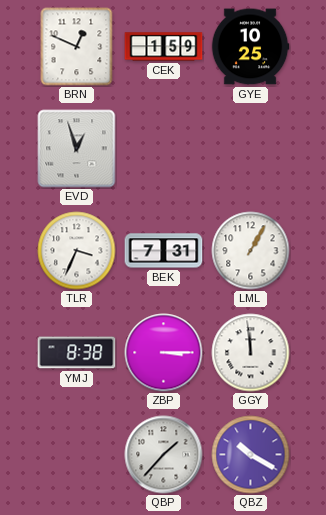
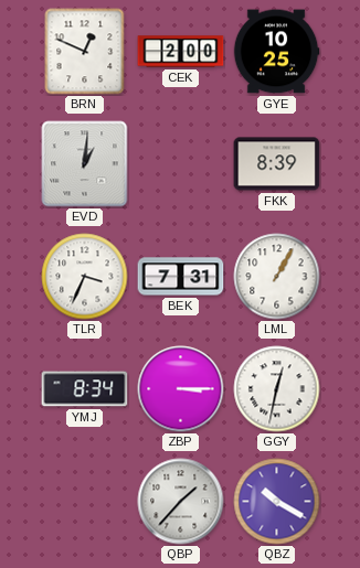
CEK: 1:59 -> 2:00 (181, 52)
EVD: 12:57 -> 1:01 (85, 164)
FKK: none -> 8:39 (277, 164)
YMJ: 8:38 -> 8:34 (85, 389)
GGY: 11:59 -> 12:32 (277, 389)
